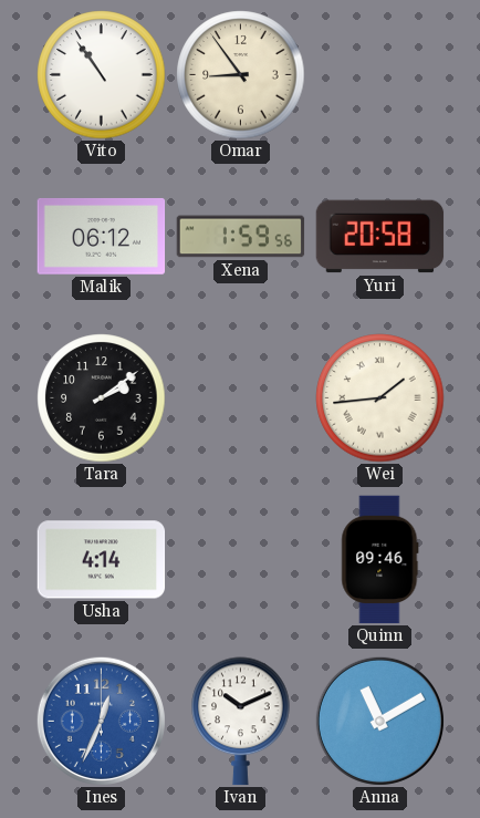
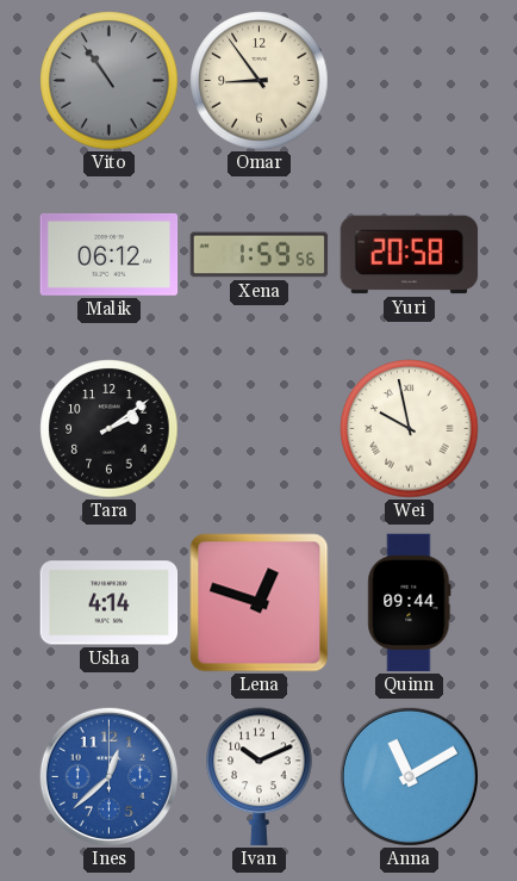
Vito dial: white -> grey (110, 81)
Wei: 1:44 -> 9:58 (410, 429)
Lena: none -> 12:48 (260, 603)
Quinn: 09:46 -> 09:44 (410, 603)
Ines: 12:34 -> 12:38 (108, 776)
